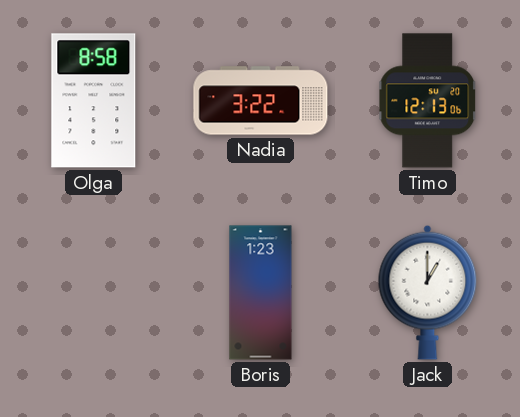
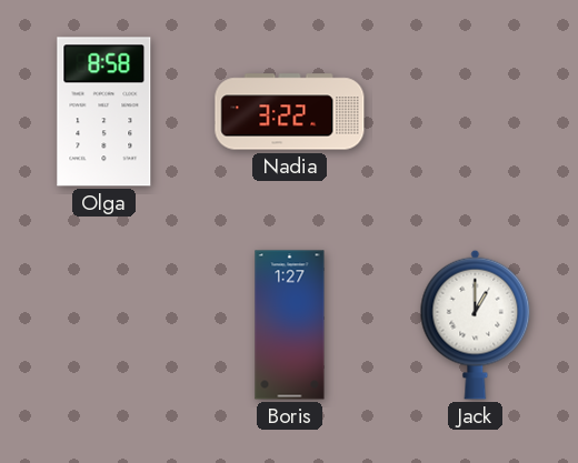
Timo: 12:13 -> none (428, 101)
Boris: 1:23 -> 1:27 (290, 325)
